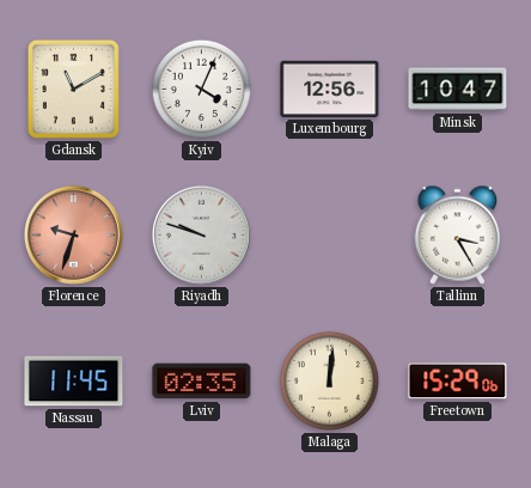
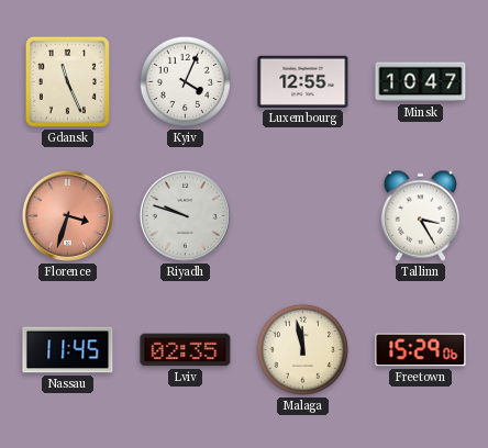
Gdansk: 11:10 -> 11:26 (67, 81)
Luxembourg: 12:56 -> 12:55 (303, 81)
Florence: 9:33 -> 3:33 (67, 215)
Malaga: 12:01 -> 11:58 (302, 349)
